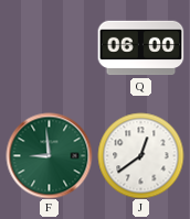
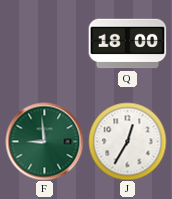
Q: 06:00 -> 18:00 (127, 44)
J: 12:39 -> 12:35 (127, 141)
